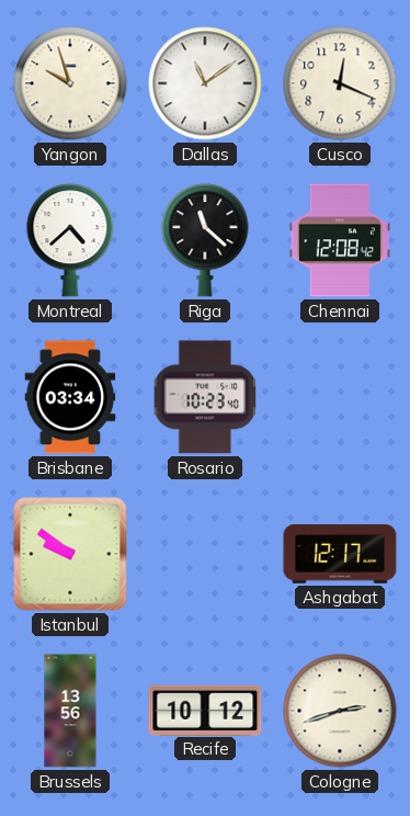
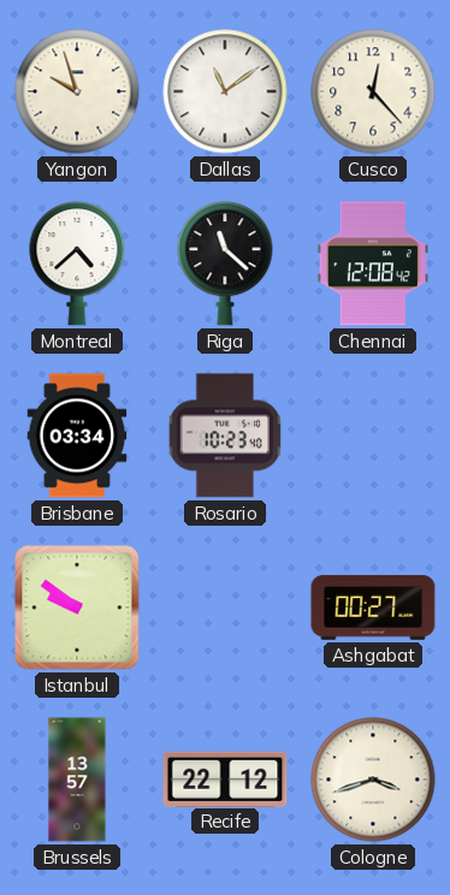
Cusco: 12:19 -> 12:23 (373, 91)
Ashgabat: 12:17 -> 00:27 (373, 607)
Brussels: 13:56 -> 13:57 (77, 780)
Recife: 10:12 -> 22:12 (225, 778)
Cologne: 2:42 -> 3:42 (373, 780)
